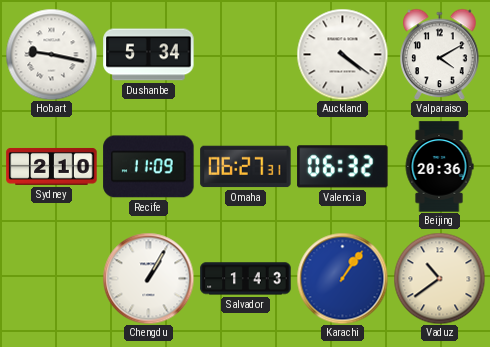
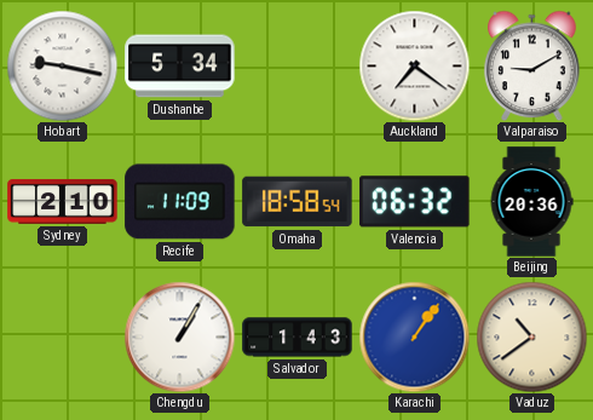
Auckland: 4:21 -> 7:21 (414, 65)
Valparaiso: 4:10 -> 9:10 (532, 65)
Omaha: 06:27 -> 18:58 (298, 202)
